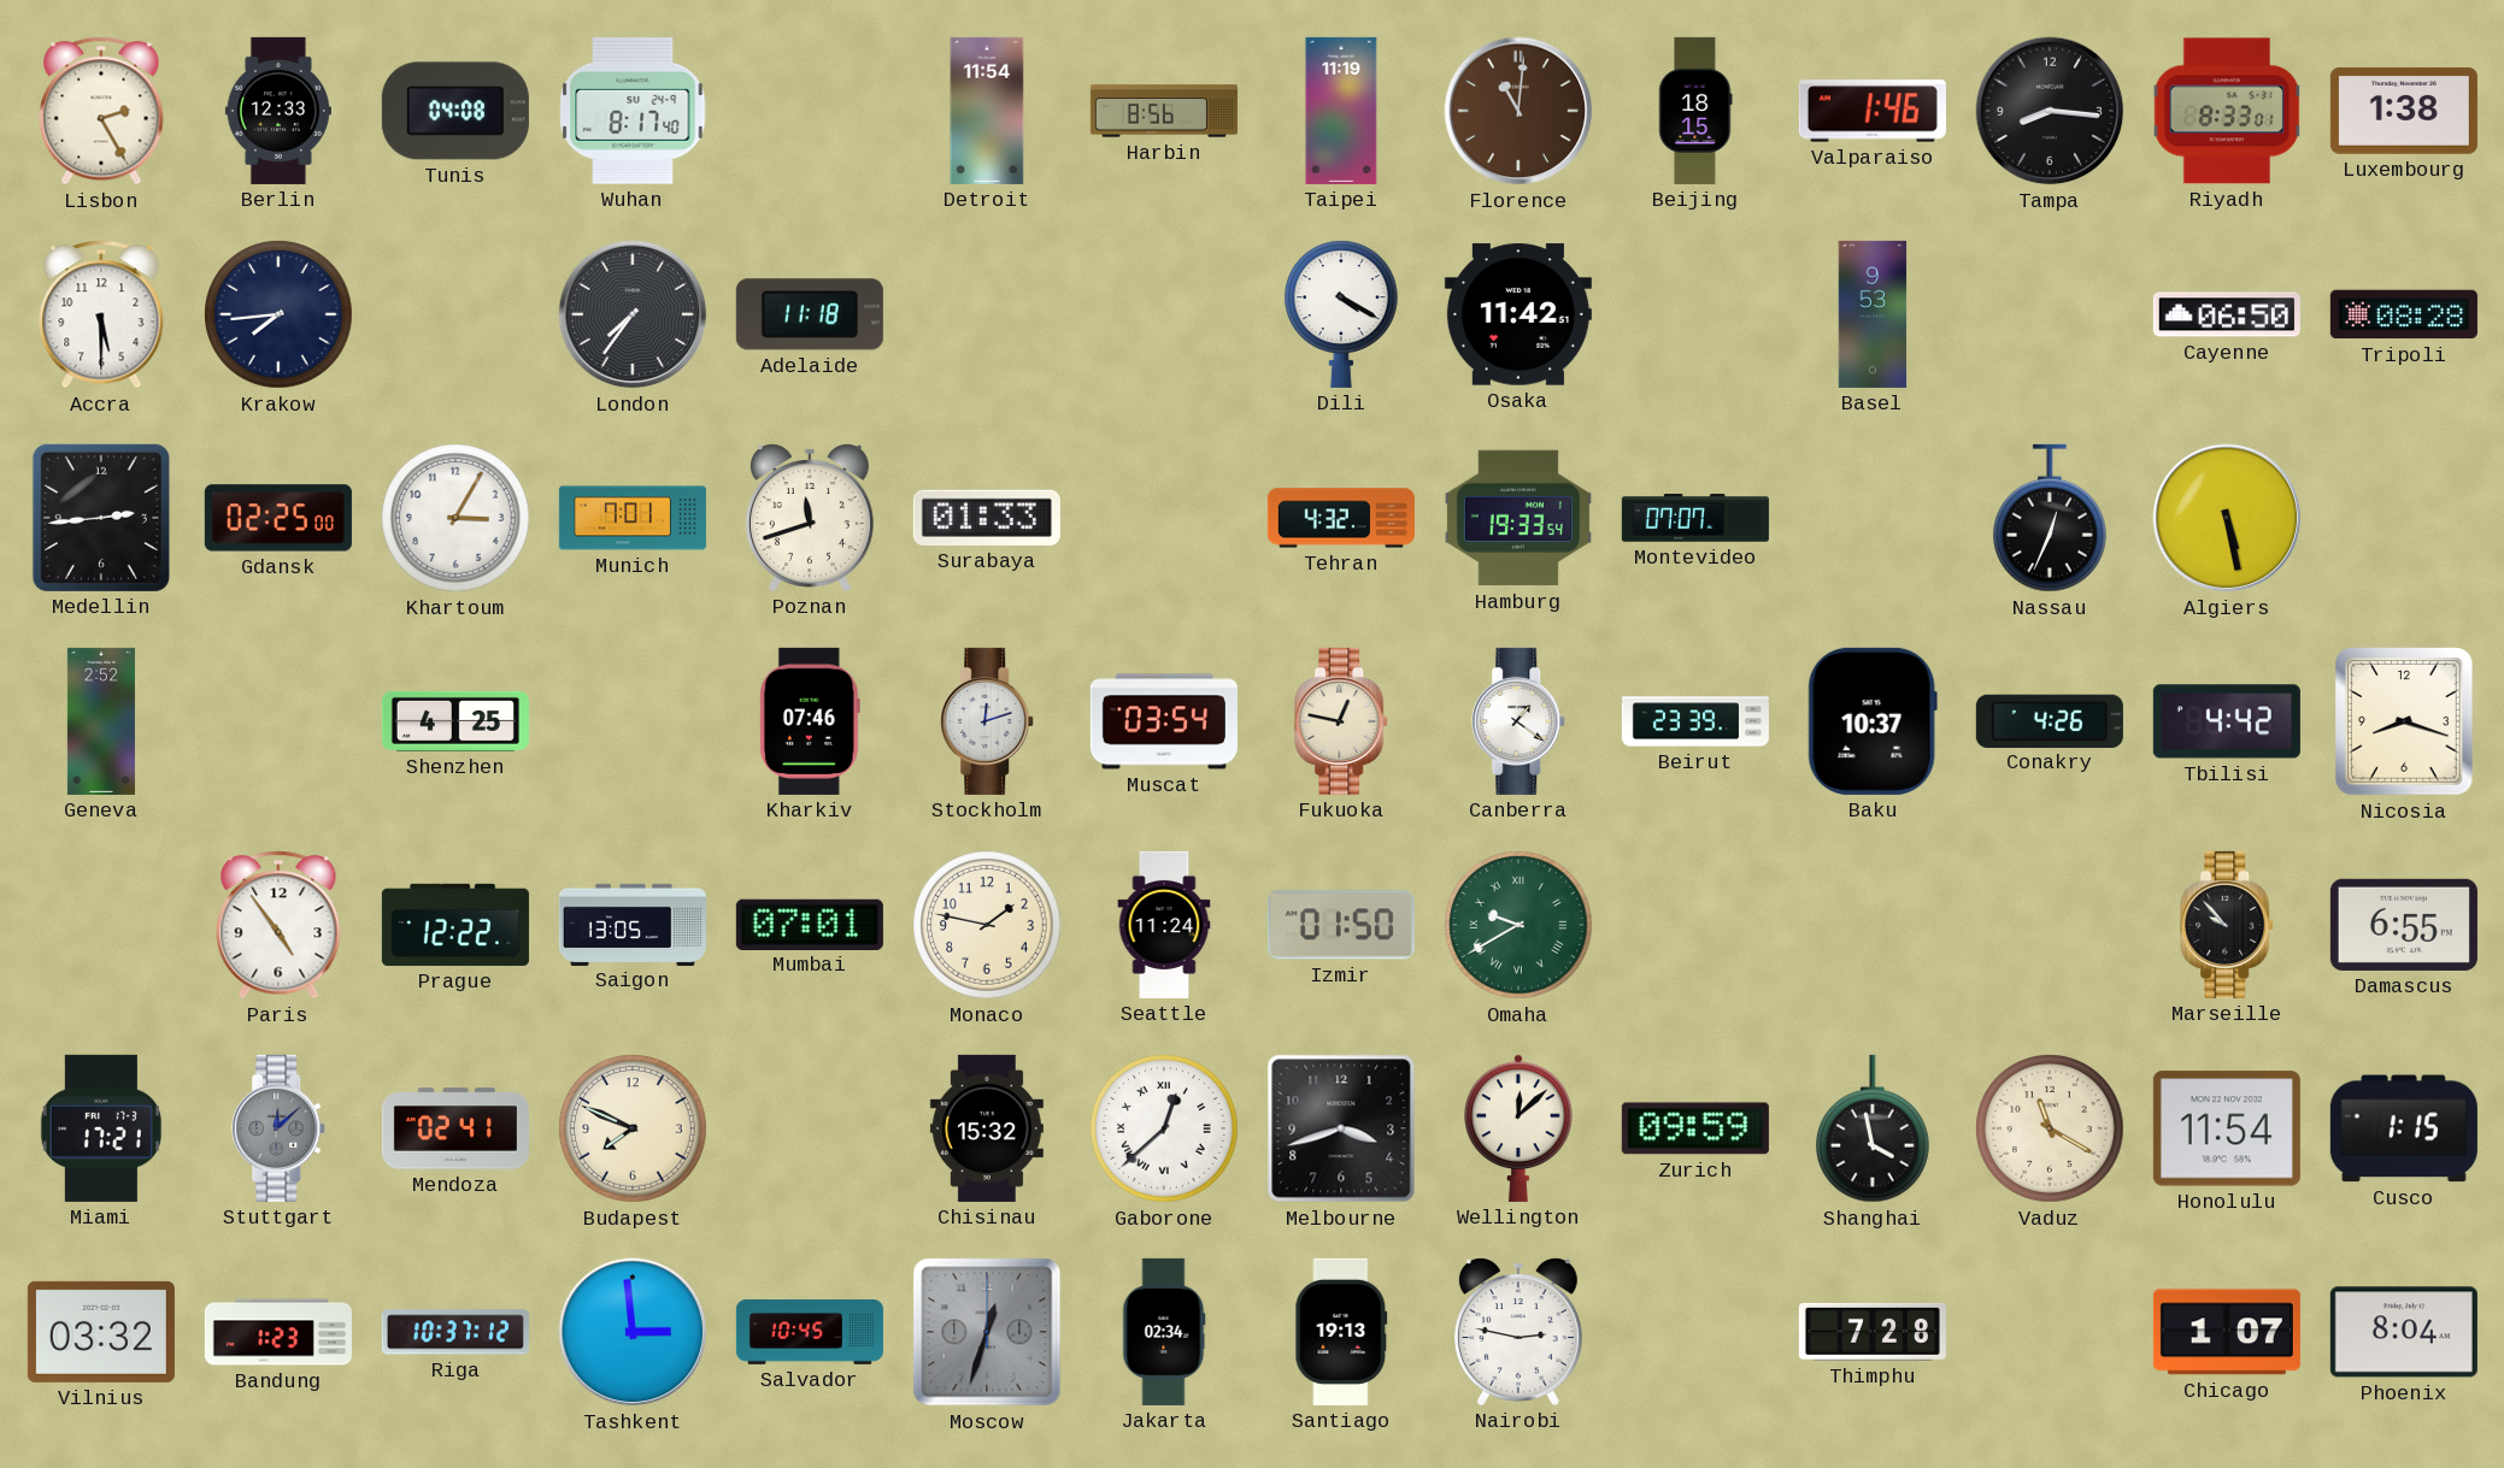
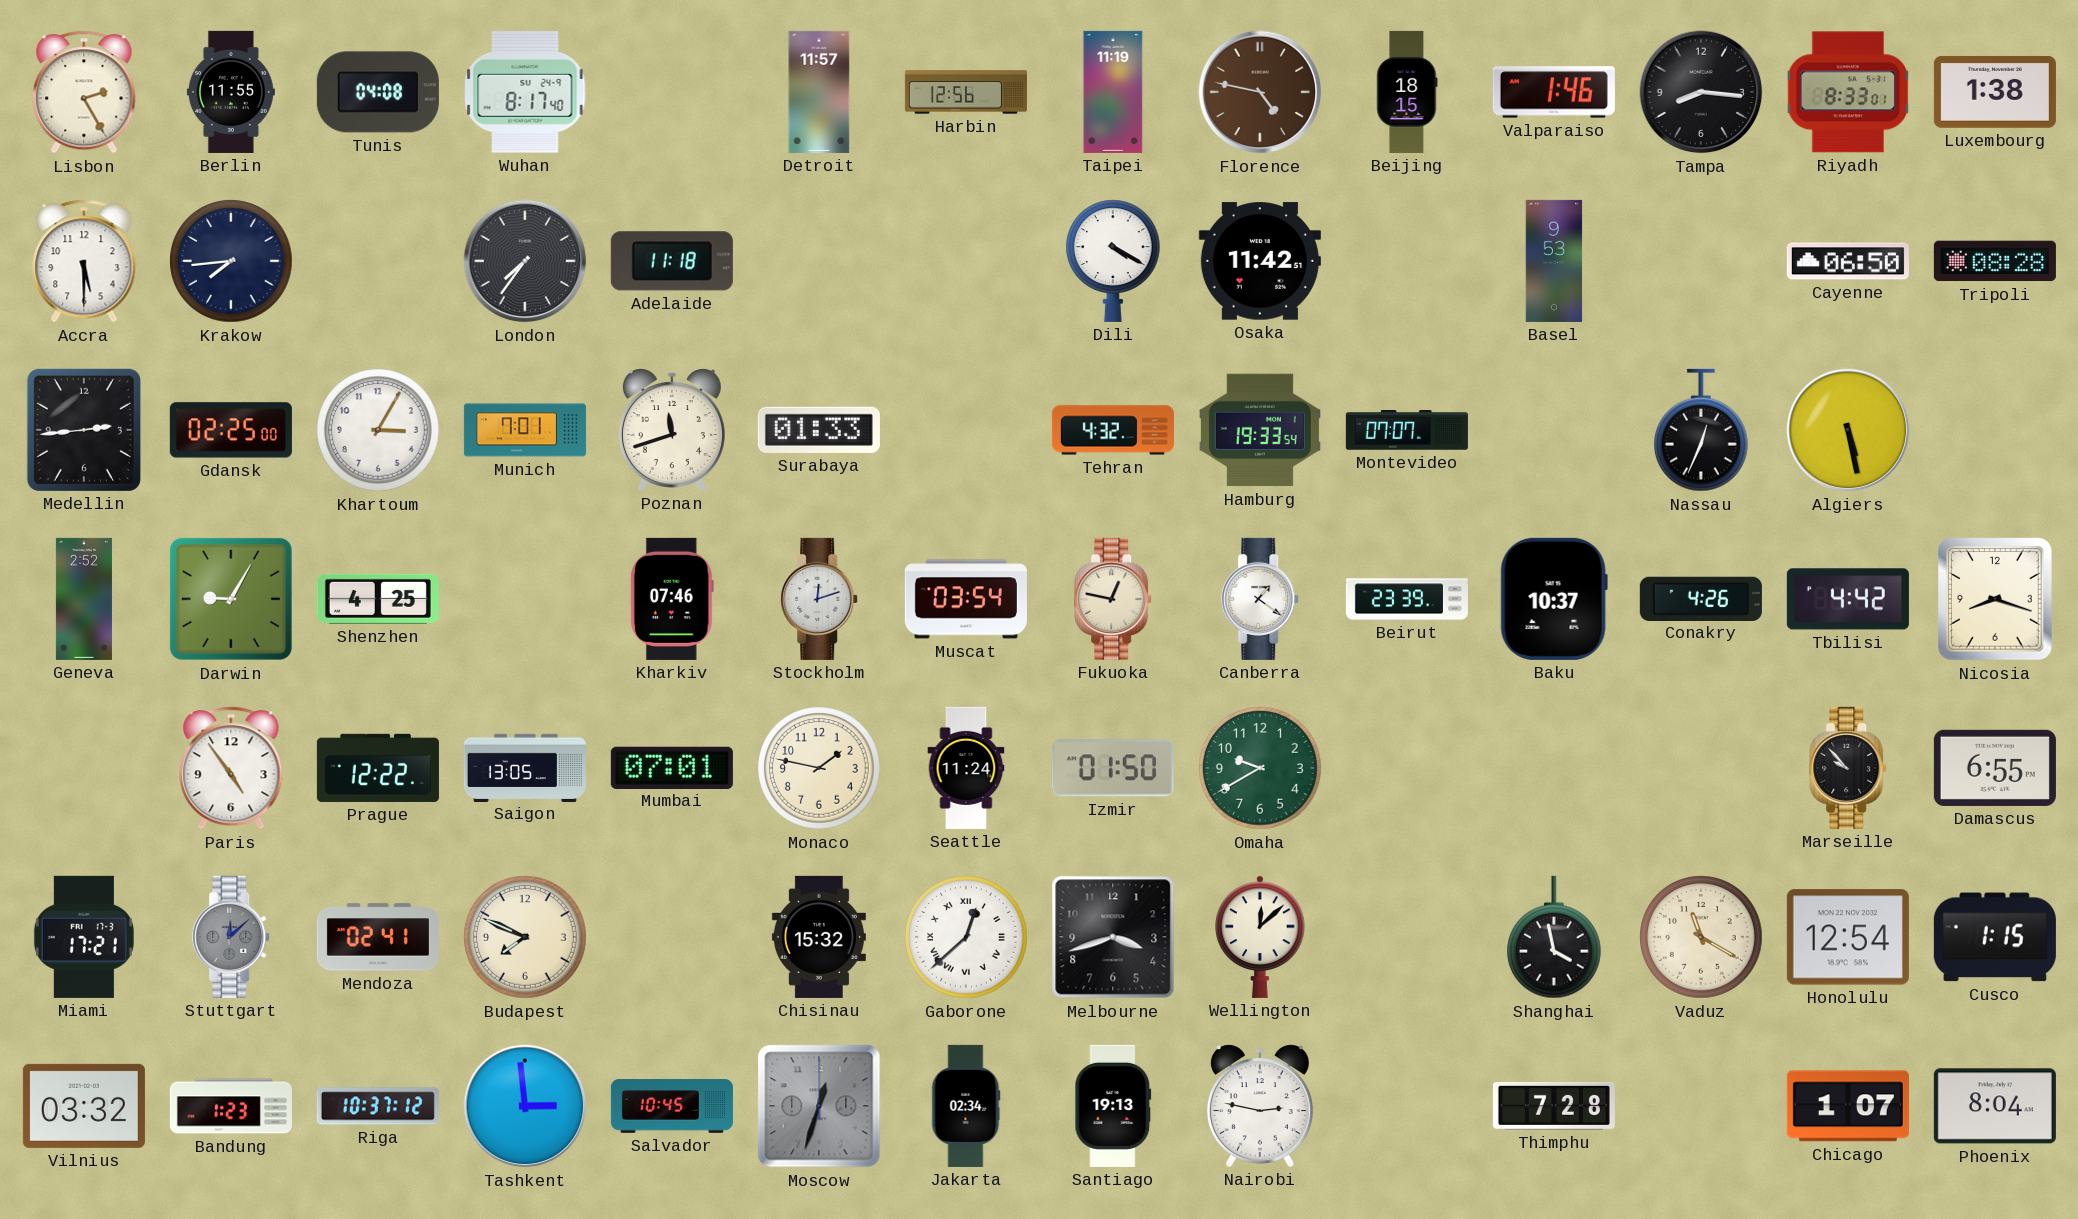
Berlin: 12:33 -> 11:55 (231, 92)
Detroit: 11:54 -> 11:57 (819, 92)
Harbin: 8:56 -> 12:56 (966, 92)
Florence: 11:01 -> 4:47 (1260, 92)
Darwin: none -> 9:05 (231, 599)
Omaha numerals: Roman -> Arabic (1260, 768)
Zurich: 09:59 -> none (1695, 1128)
Honolulu: 11:54 -> 12:54 (1848, 937)
